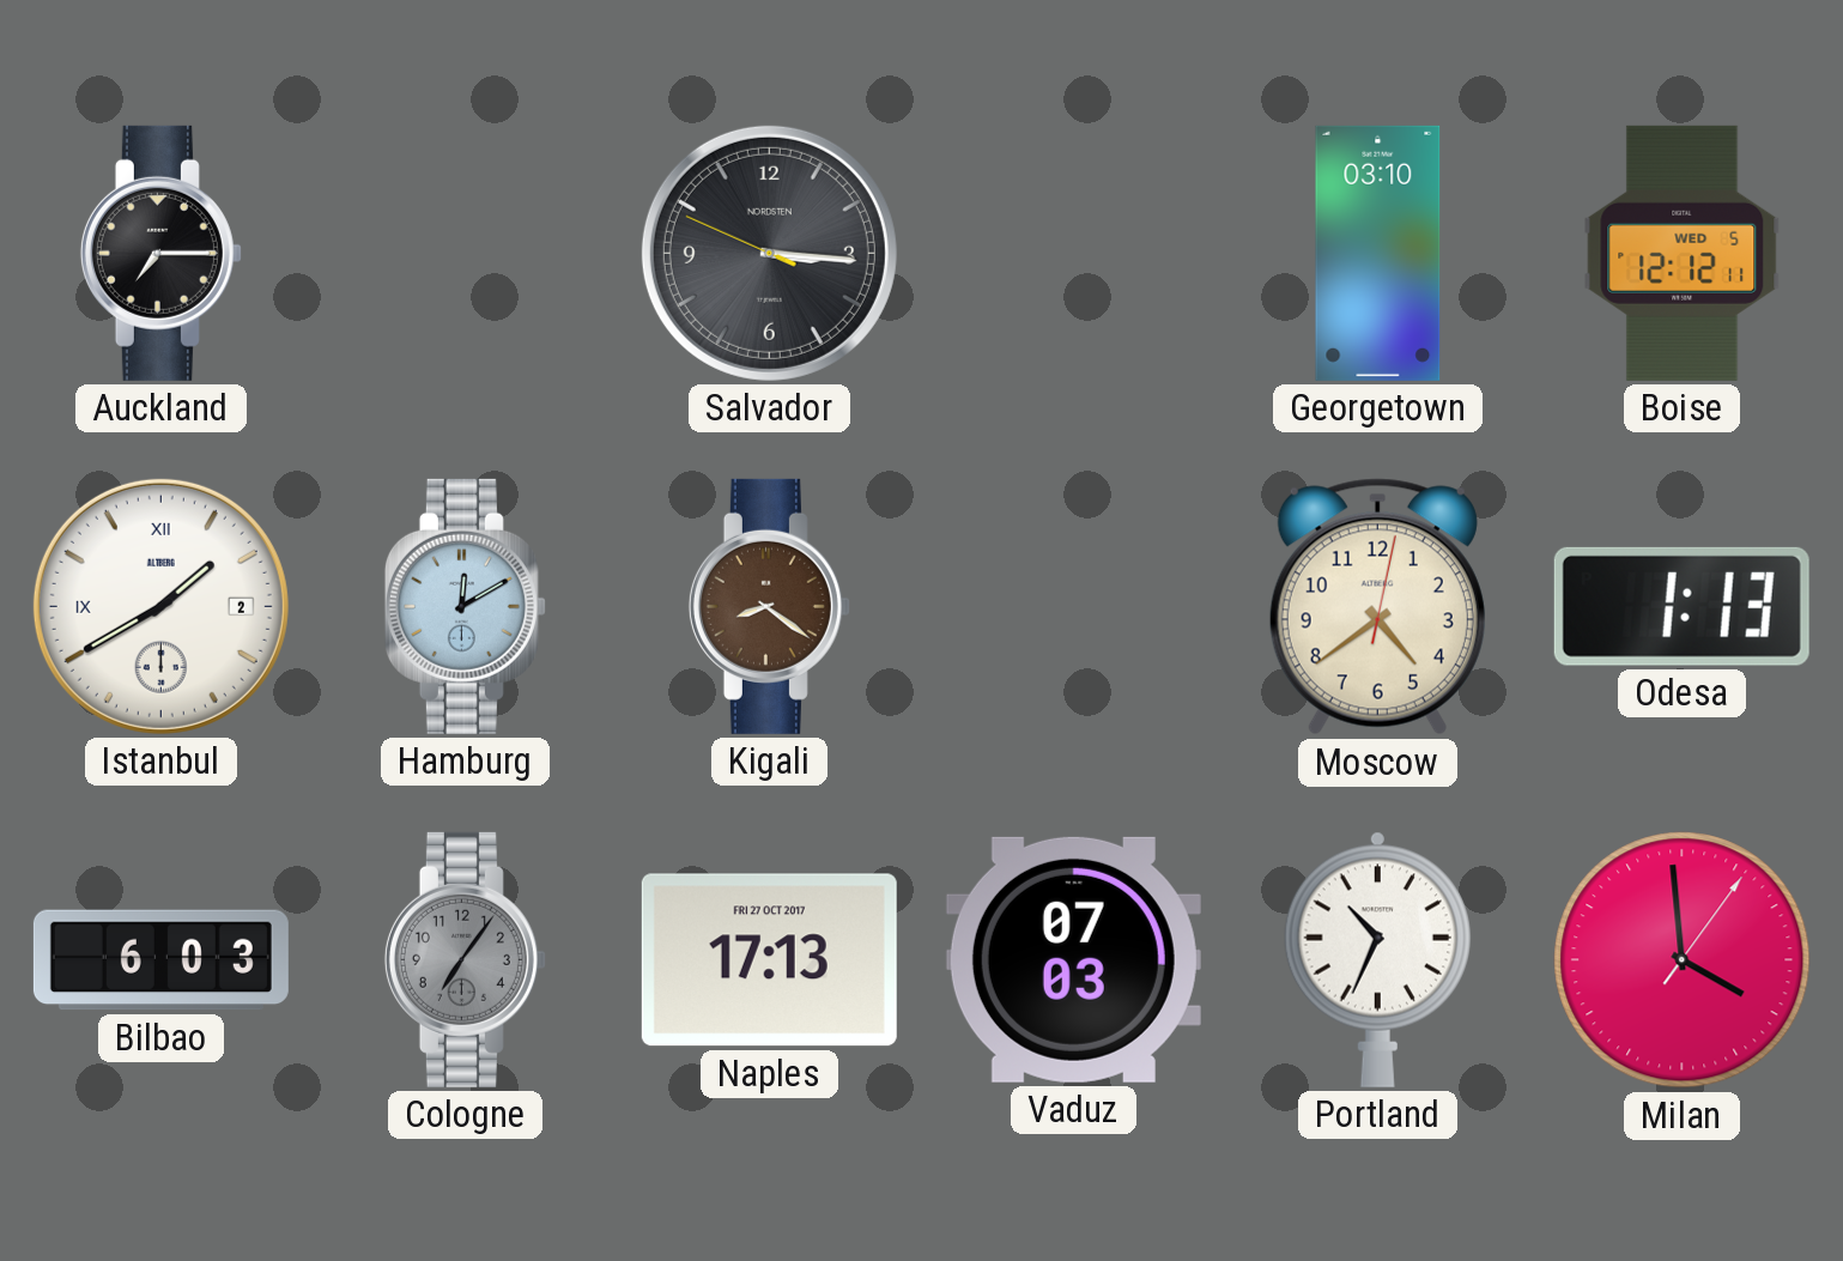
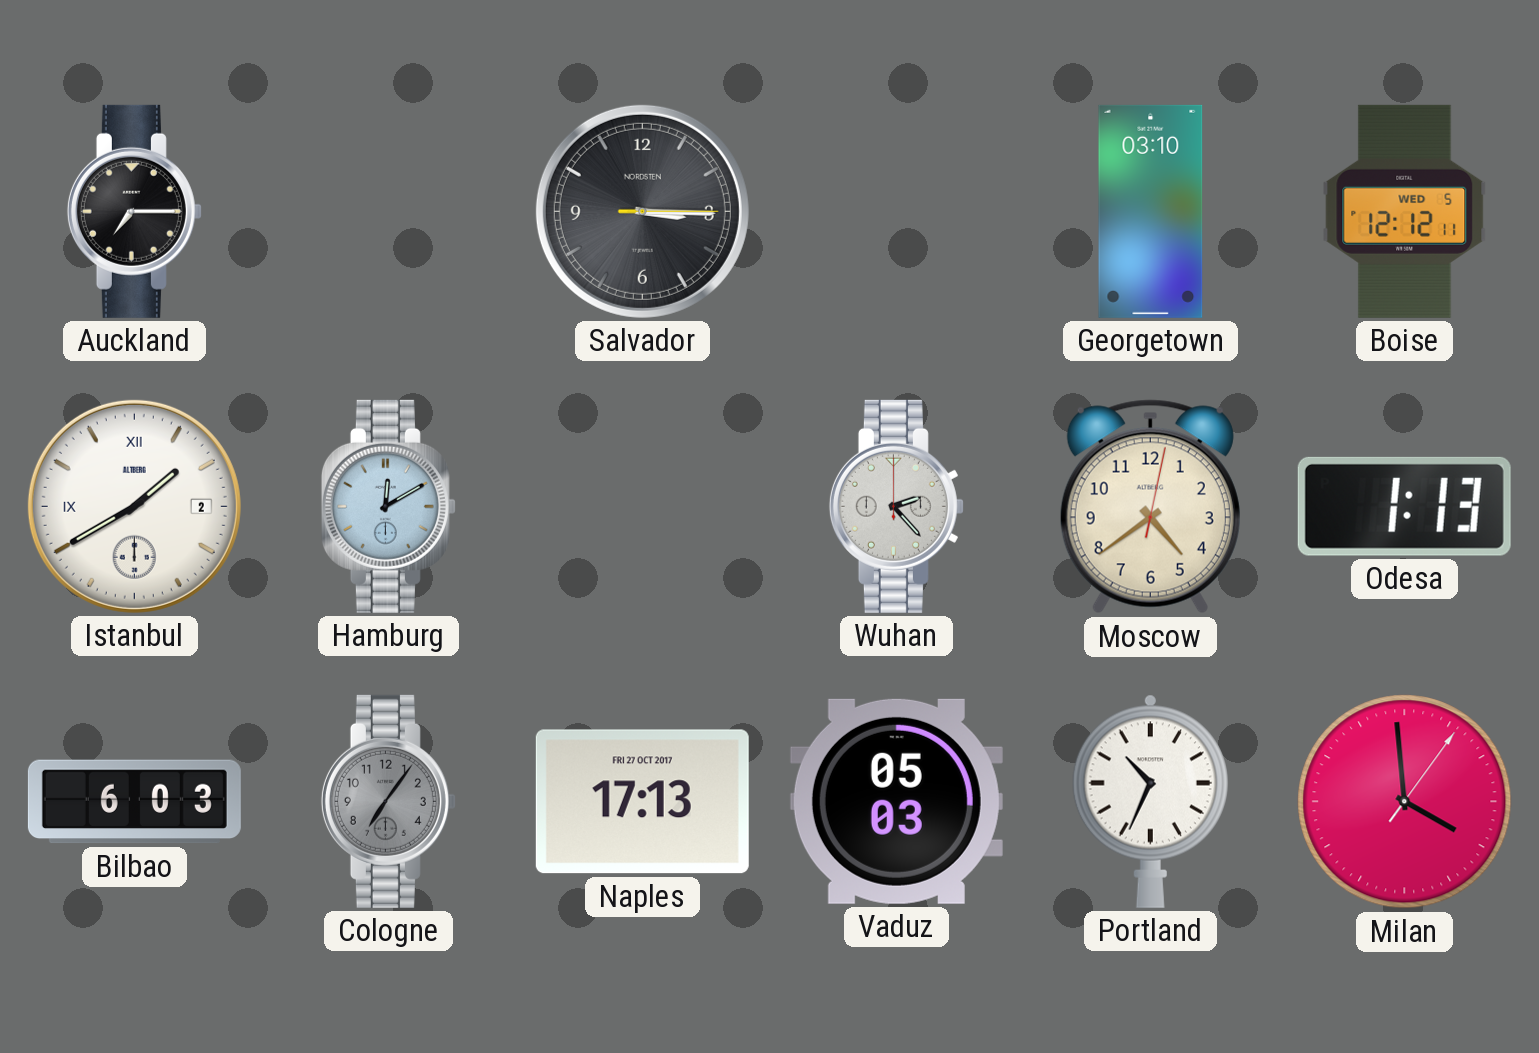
Salvador: 3:15:49 -> 3:15:15 (642, 211)
Kigali: 8:21 -> none (769, 606)
Wuhan: none -> 2:23 (896, 506)
Vaduz: 07:03 -> 05:03 (896, 801)
